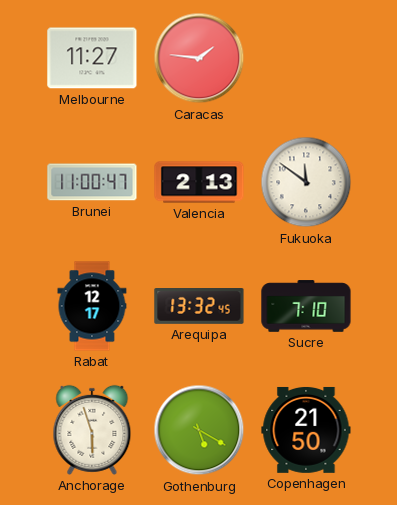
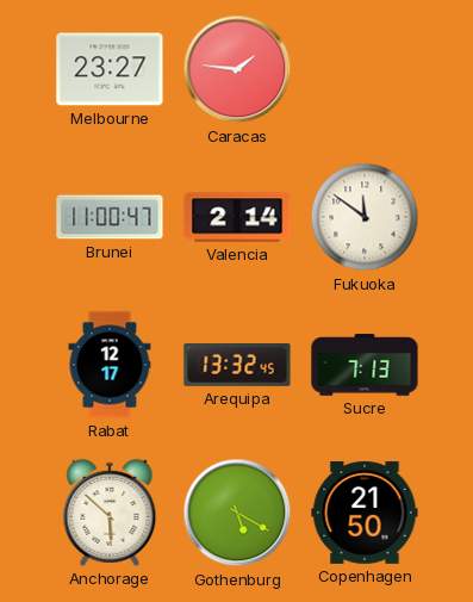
Melbourne: 11:27 -> 23:27 (110, 69)
Valencia: 2:13 -> 2:14 (237, 217)
Sucre: 7:10 -> 7:13 (365, 365)
Anchorage: 5:57 -> 5:52 (110, 513)
